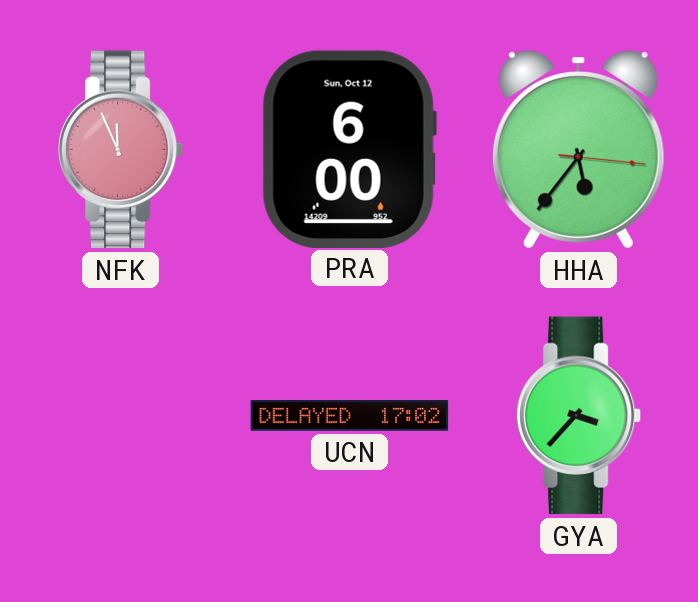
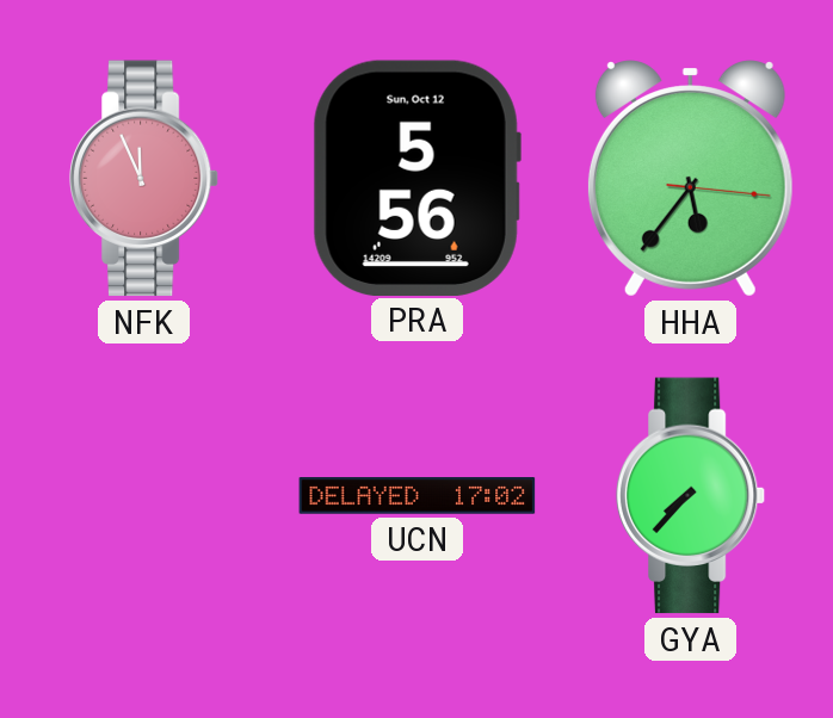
PRA: 6:00 -> 5:56 (416, 178)
GYA: 3:37 -> 7:37 (691, 496)
